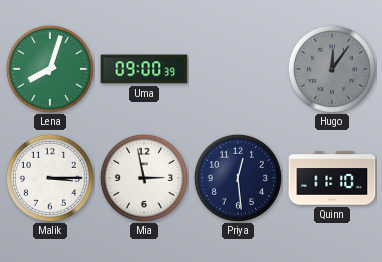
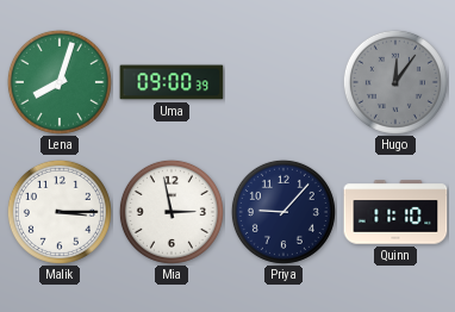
Priya: 12:29 -> 9:07 (283, 212)
